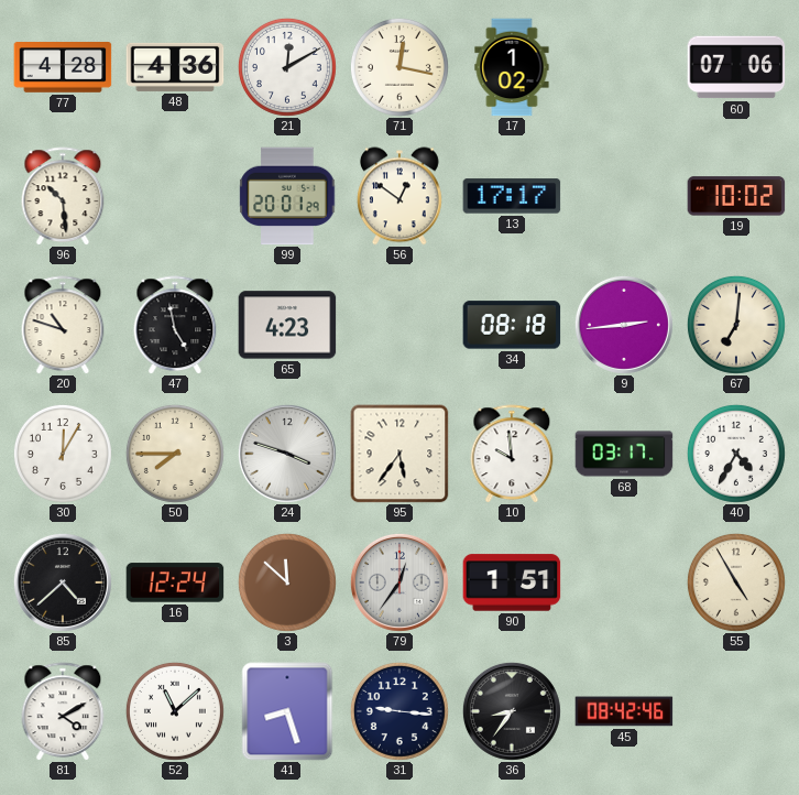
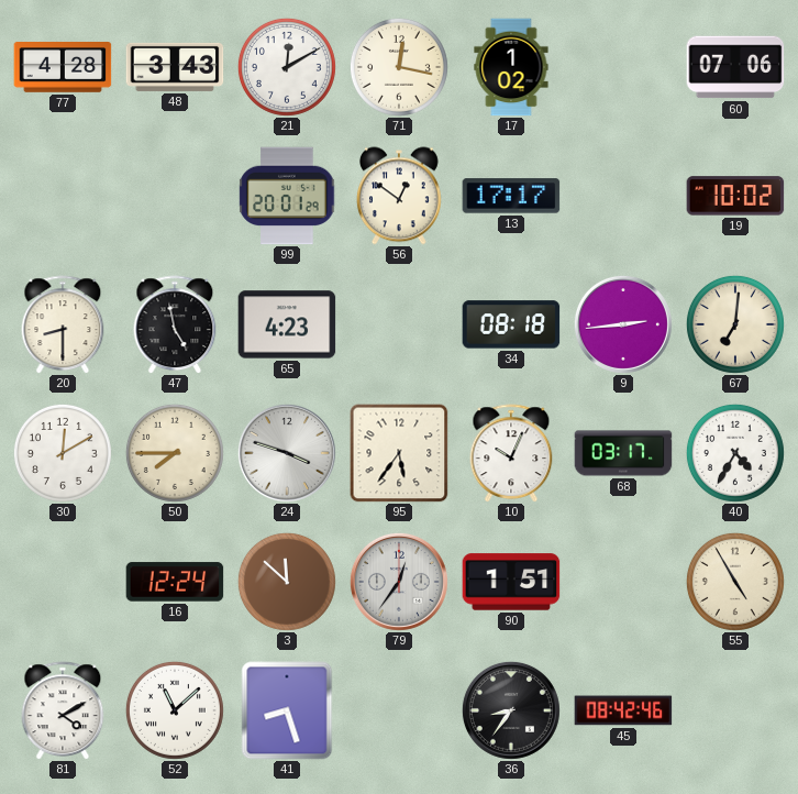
48: 4:36 -> 3:43 (175, 67)
96: 10:29 -> none (63, 196)
20: 10:48 -> 8:30 (63, 324)
30: 12:05 -> 12:10 (63, 453)
10: 9:59 -> 10:04 (511, 453)
85: 4:38 -> none (63, 582)
31: 9:16 -> none (399, 711)
